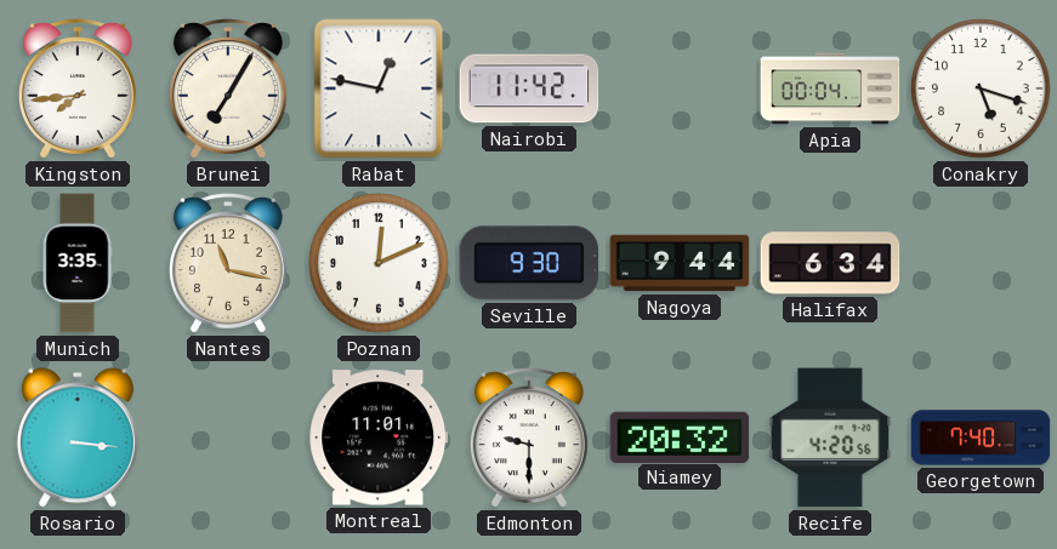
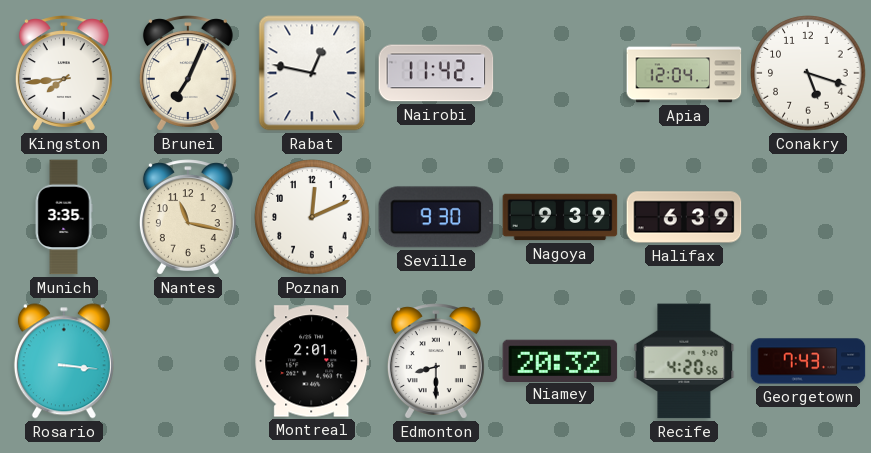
Brunei: 7:05 -> 7:04 (188, 73)
Apia: 00:04 -> 12:04 (684, 73)
Nagoya: 9:44 -> 9:39 (560, 217)
Halifax: 6:34 -> 6:39 (684, 217)
Montreal: 11:01 -> 2:01 (312, 361)
Edmonton: 9:30 -> 8:30 (436, 361)
Georgetown: 7:40 -> 7:43 (808, 361)
